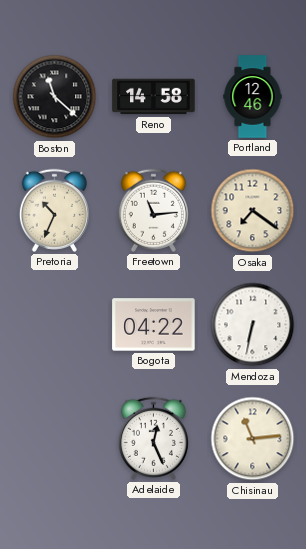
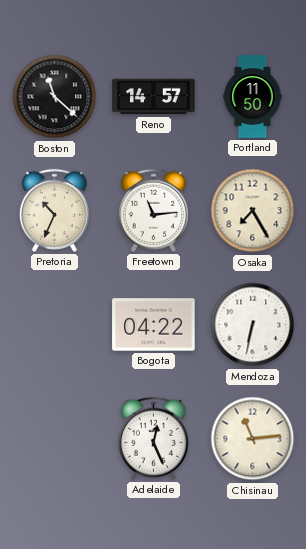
Reno: 14:58 -> 14:57 (154, 97)
Portland: 12:46 -> 11:50 (253, 97)
Osaka: 7:21 -> 7:25 (253, 211)
